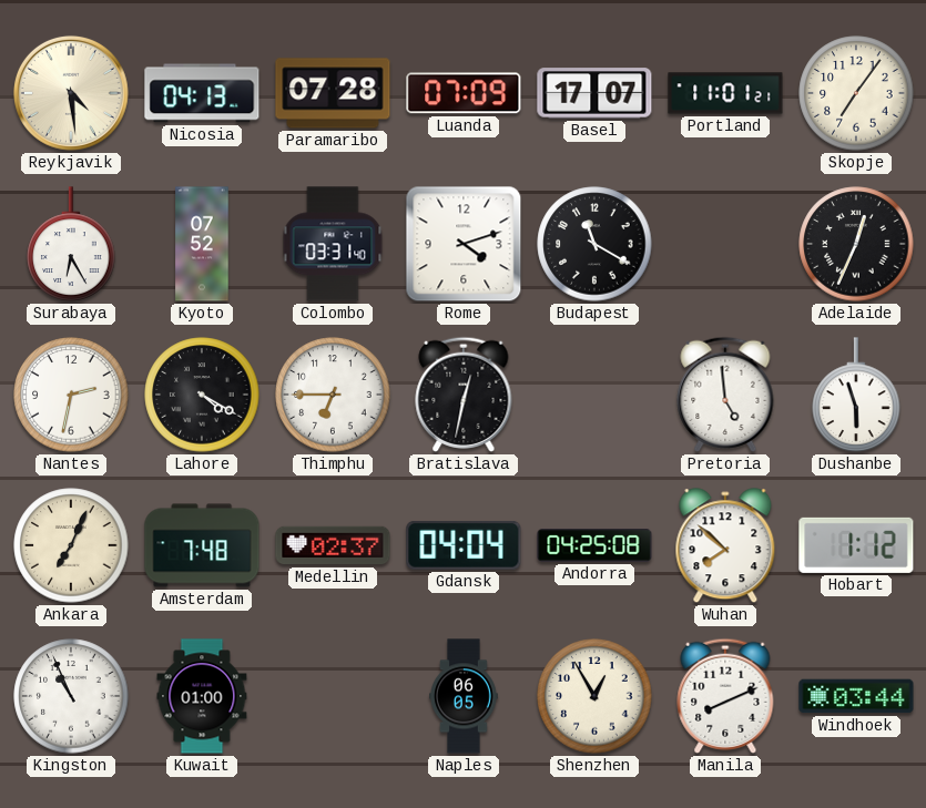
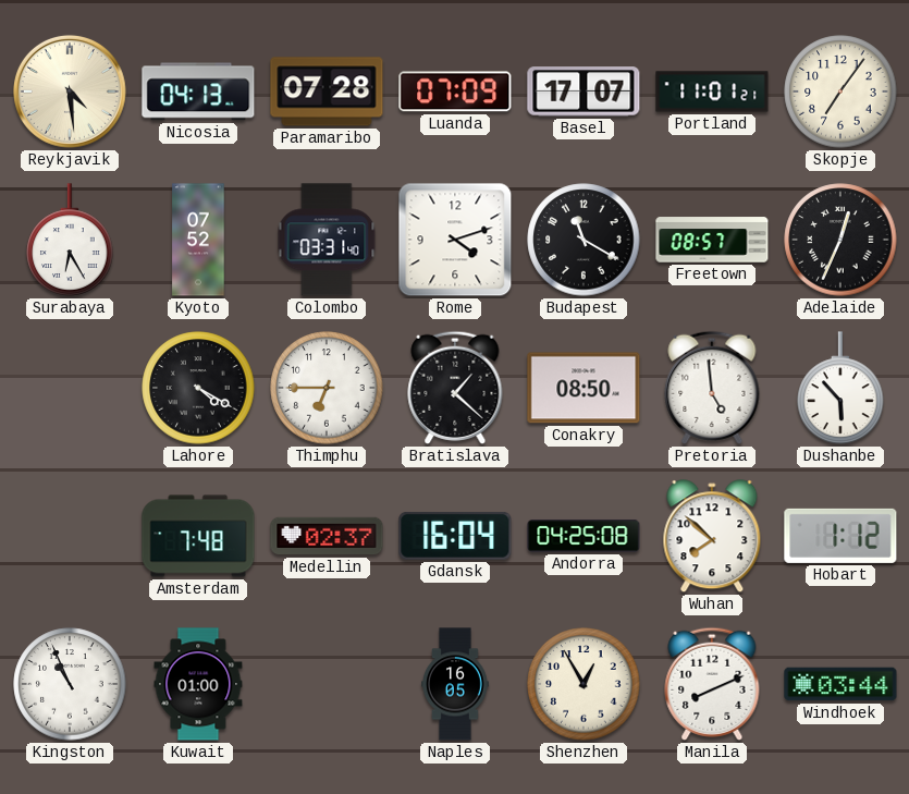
Freetown: none -> 08:57 (712, 240)
Nantes: 2:32 -> none (71, 395)
Bratislava: 12:32 -> 1:22 (455, 388)
Conakry: none -> 08:50 (584, 388)
Dushanbe: 5:57 -> 5:53 (840, 388)
Ankara: 7:04 -> none (71, 545)
Gdansk: 04:04 -> 16:04 (455, 536)
Naples: 06:05 -> 16:05 (456, 684)
